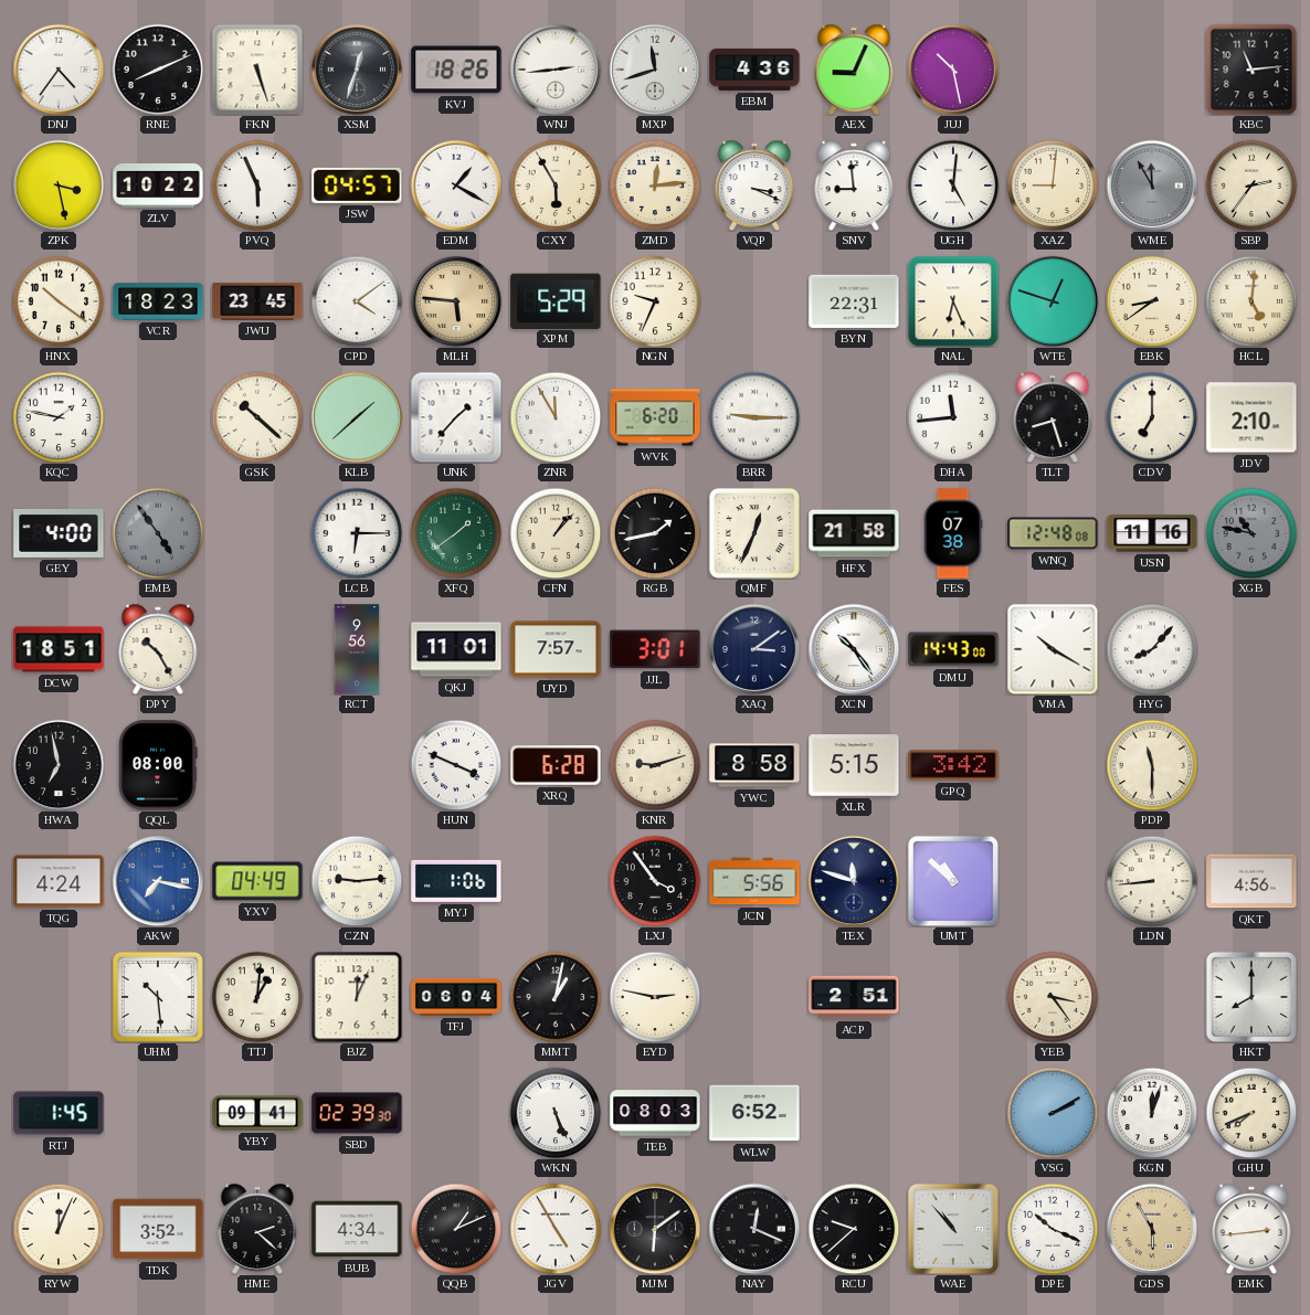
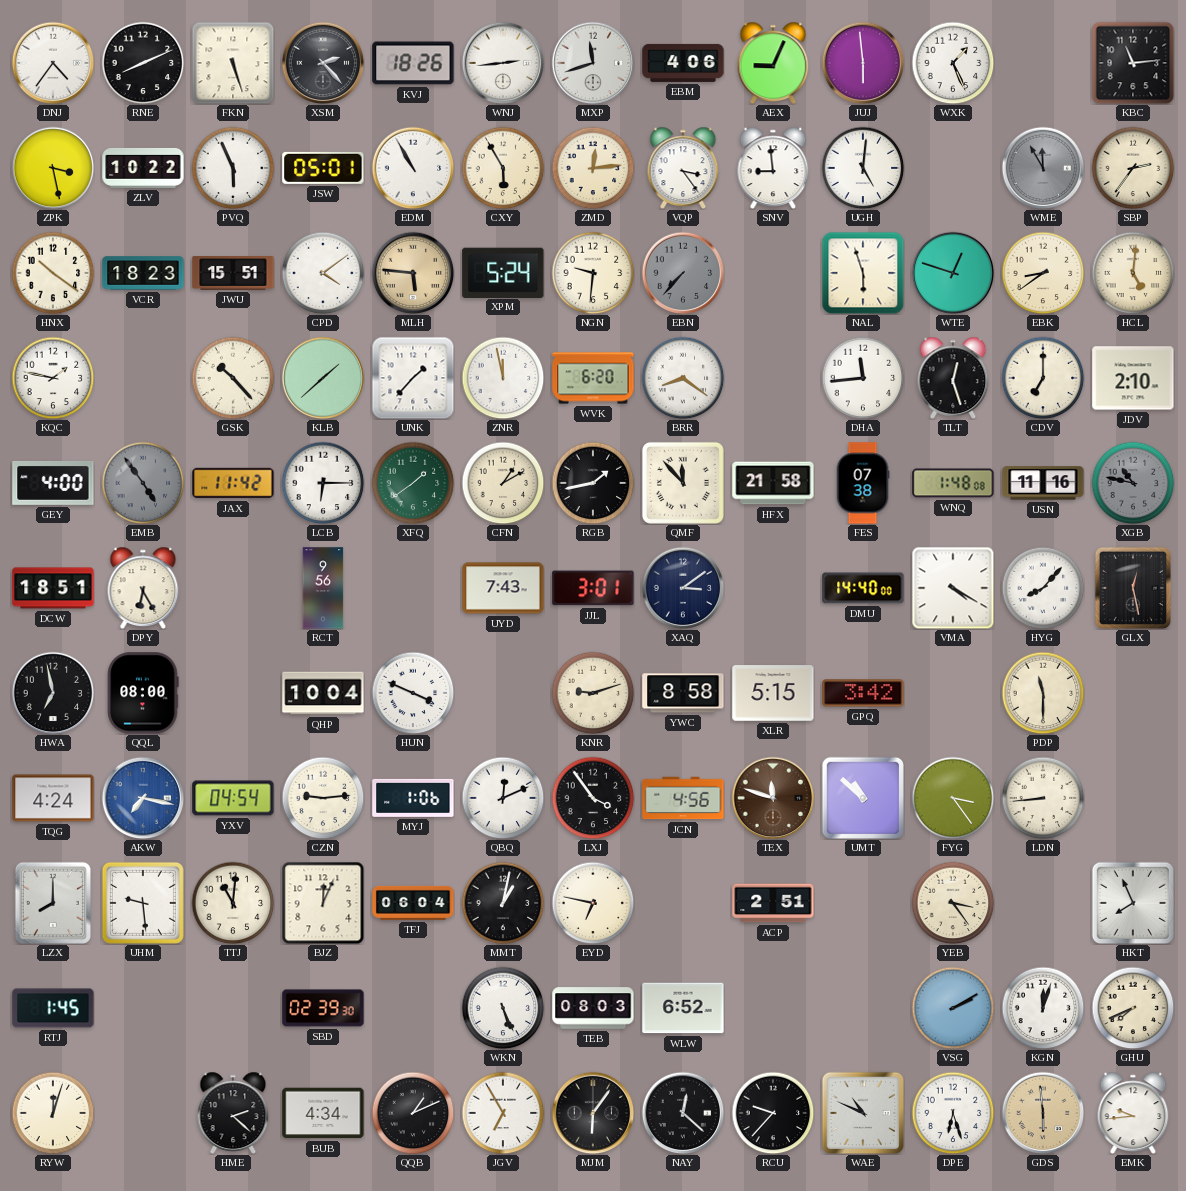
XSM: 12:33 -> 2:23 (323, 63)
EBM: 4:36 -> 4:06 (683, 63)
JUJ: 10:28 -> 5:59 (863, 63)
WXK: none -> 1:26 (953, 63)
JSW: 04:57 -> 05:01 (323, 168)
EDM: 1:20 -> 10:55 (413, 168)
VQP: 3:19 -> 3:24 (683, 167)
XAZ: 9:01 -> none (1053, 185)
JWU: 23:45 -> 15:51 (233, 273)
XPM: 5:29 -> 5:24 (503, 272)
NGN: 9:34 -> 9:31 (593, 273)
EBN: none -> 7:37 (683, 273)
BYN: 22:31 -> none (854, 301)
NAL: 6:26 -> 5:57 (863, 273)
GSK: 10:22 -> 10:23 (233, 378)
ZNR: 11:55 -> 11:58 (503, 378)
BRR: 9:15 -> 8:21 (683, 378)
TLT: 8:27 -> 12:27 (953, 377)
JAX: none -> 11:42 (233, 483)
CFN: 1:07 -> 1:10 (503, 483)
QMF: 12:34 -> 11:53 (683, 483)
WNQ: 12:48 -> 1:48 (953, 483)
DPY: 10:25 -> 6:25 (143, 587)
QKJ: 11:01 -> none (456, 649)
UYD: 7:57 -> 7:43 (503, 588)
XCN: 10:24 -> none (854, 649)
DMU: 14:43 -> 14:40 (863, 588)
VMA: 10:20 -> 4:20 (953, 588)
GLX: none -> 12:28 (1133, 588)
QHP: none -> 10:04 (323, 693)
XRQ: 6:28 -> none (556, 765)
YXV: 04:49 -> 04:54 (233, 798)
QBQ: none -> 12:11 (503, 798)
JCN: 5:56 -> 4:56 (683, 798)
TEX dial: navy -> brown (773, 798)
FYG: none -> 3:24 (953, 798)
QKT: 4:56 -> none (1251, 881)
LZX: none -> 8:00 (53, 903)
UHM: 10:29 -> 9:29 (143, 903)
TTJ: 1:01 -> 11:01 (233, 903)
EYD: 2:47 -> 6:47 (593, 903)
HKT: 8:00 -> 7:56 (1132, 902)
YBY: 09:41 -> none (257, 1113)
RYW: 12:04 -> 12:03 (53, 1113)
TDK: 3:52 -> none (158, 1229)
JGV: 4:55 -> 6:55 (503, 1113)
MJM: 6:09 -> 6:06 (593, 1113)
NAY: 12:19 -> 12:22 (683, 1113)
RCU: 9:38 -> 9:37 (773, 1113)
WAE: 10:53 -> 10:49 (862, 1112)
DPE: 10:19 -> 6:27 (953, 1113)
GDS: 5:55 -> 5:59 (1043, 1113)
EMK: 2:44 -> 9:44 (1133, 1112)
